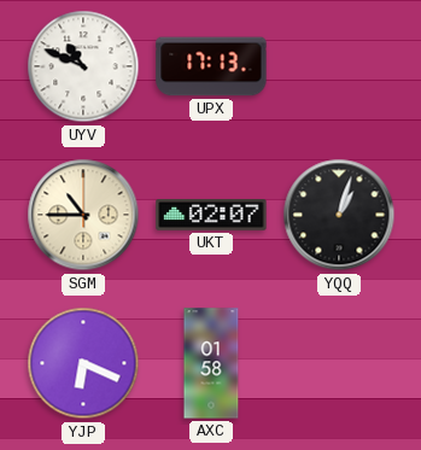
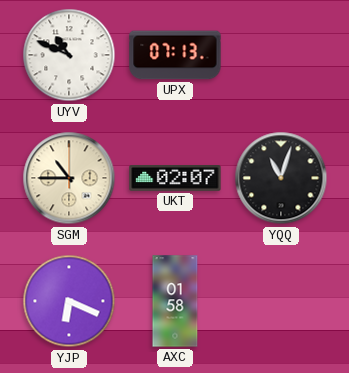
UPX: 17:13 -> 07:13 (175, 55)
YQQ: 1:03 -> 11:03 (281, 178)
